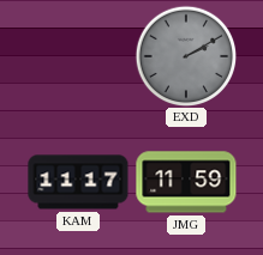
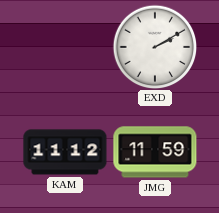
EXD dial: grey -> white (155, 47)
KAM: 11:17 -> 11:12 (65, 152)
